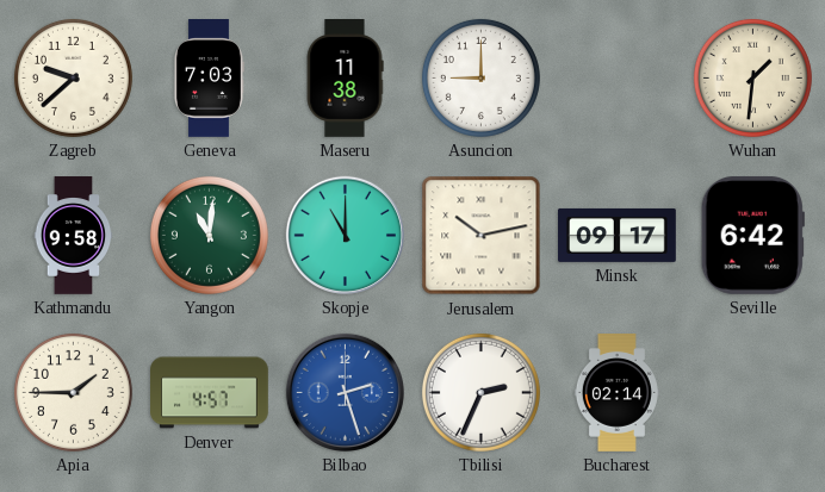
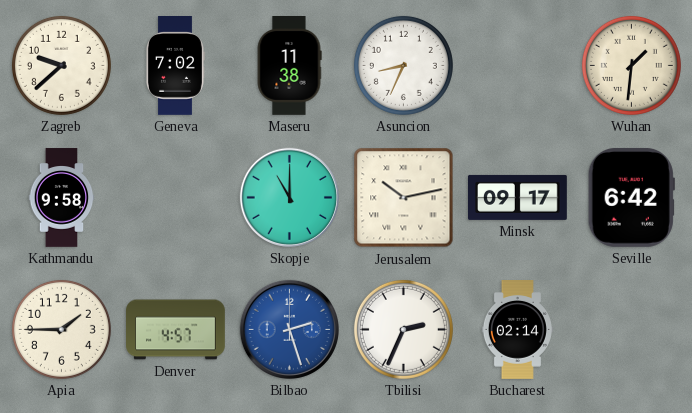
Geneva: 7:03 -> 7:02 (175, 66)
Asuncion: 9:00 -> 8:34 (403, 65)
Yangon: 11:01 -> none (209, 235)
